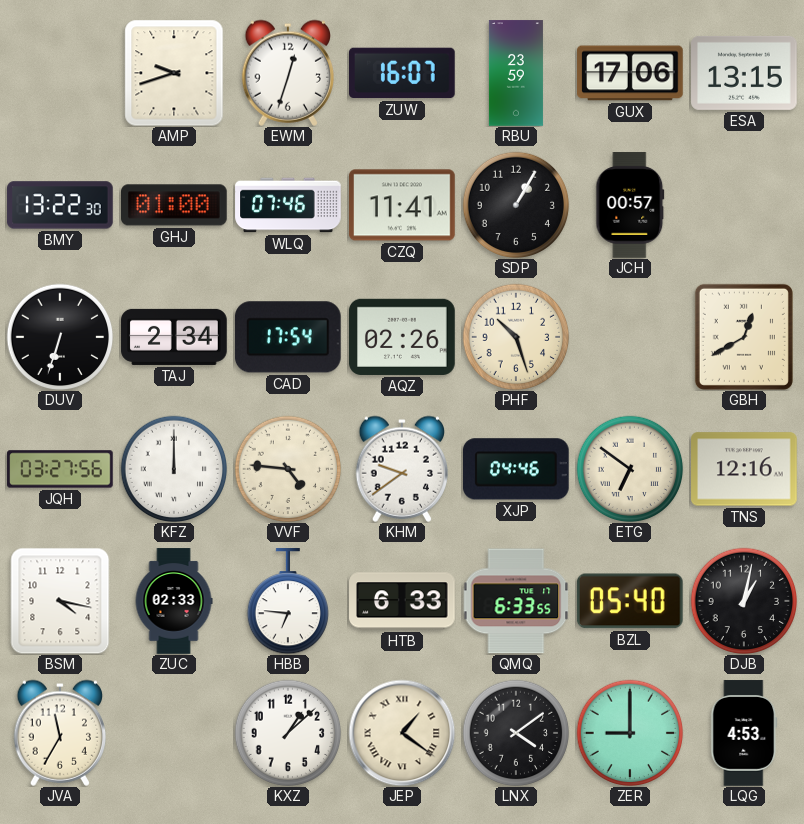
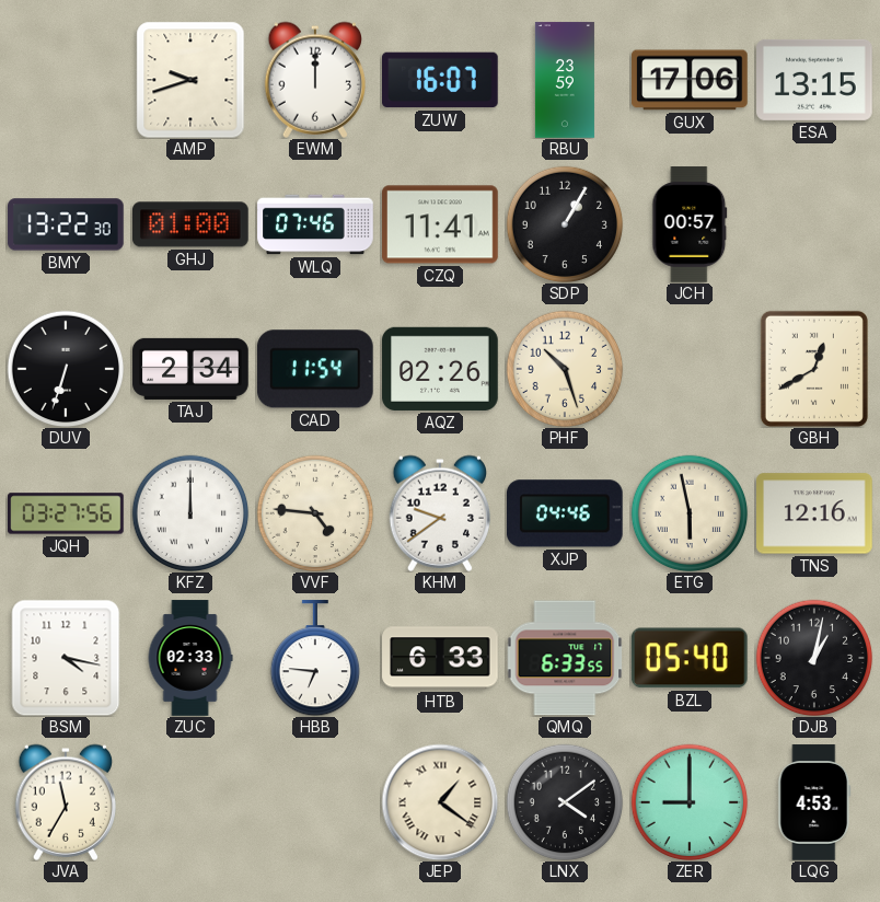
EWM: 12:33 -> 12:00 (314, 80)
CAD: 17:54 -> 11:54 (315, 369)
ETG: 6:51 -> 5:58 (690, 513)
KXZ: 1:08 -> none (288, 733)
